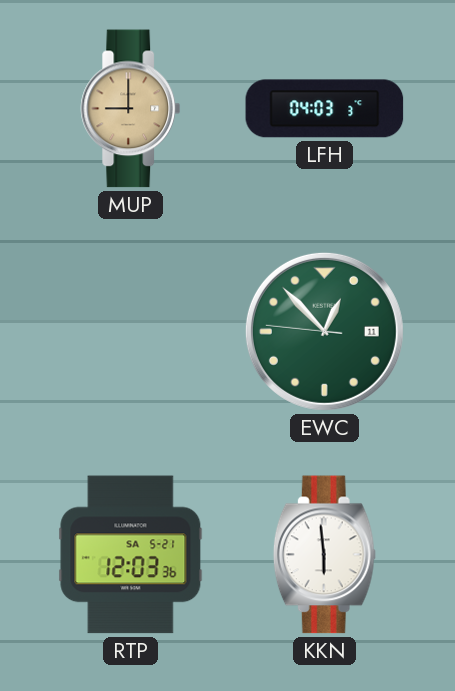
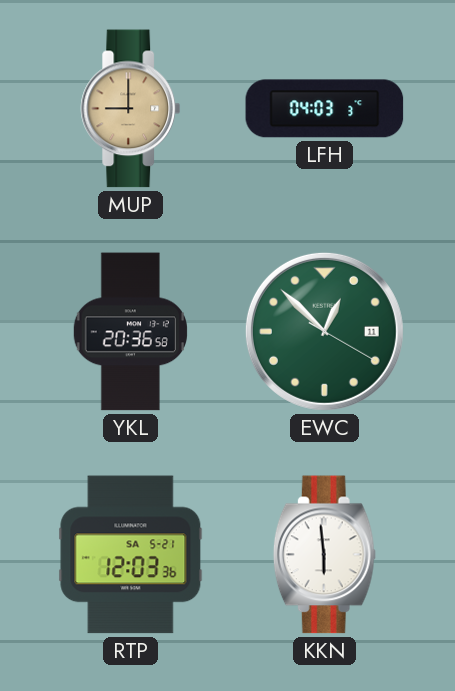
YKL: none -> 20:36 (130, 332)
EWC: 12:52:46 -> 12:52:20 (324, 331)
